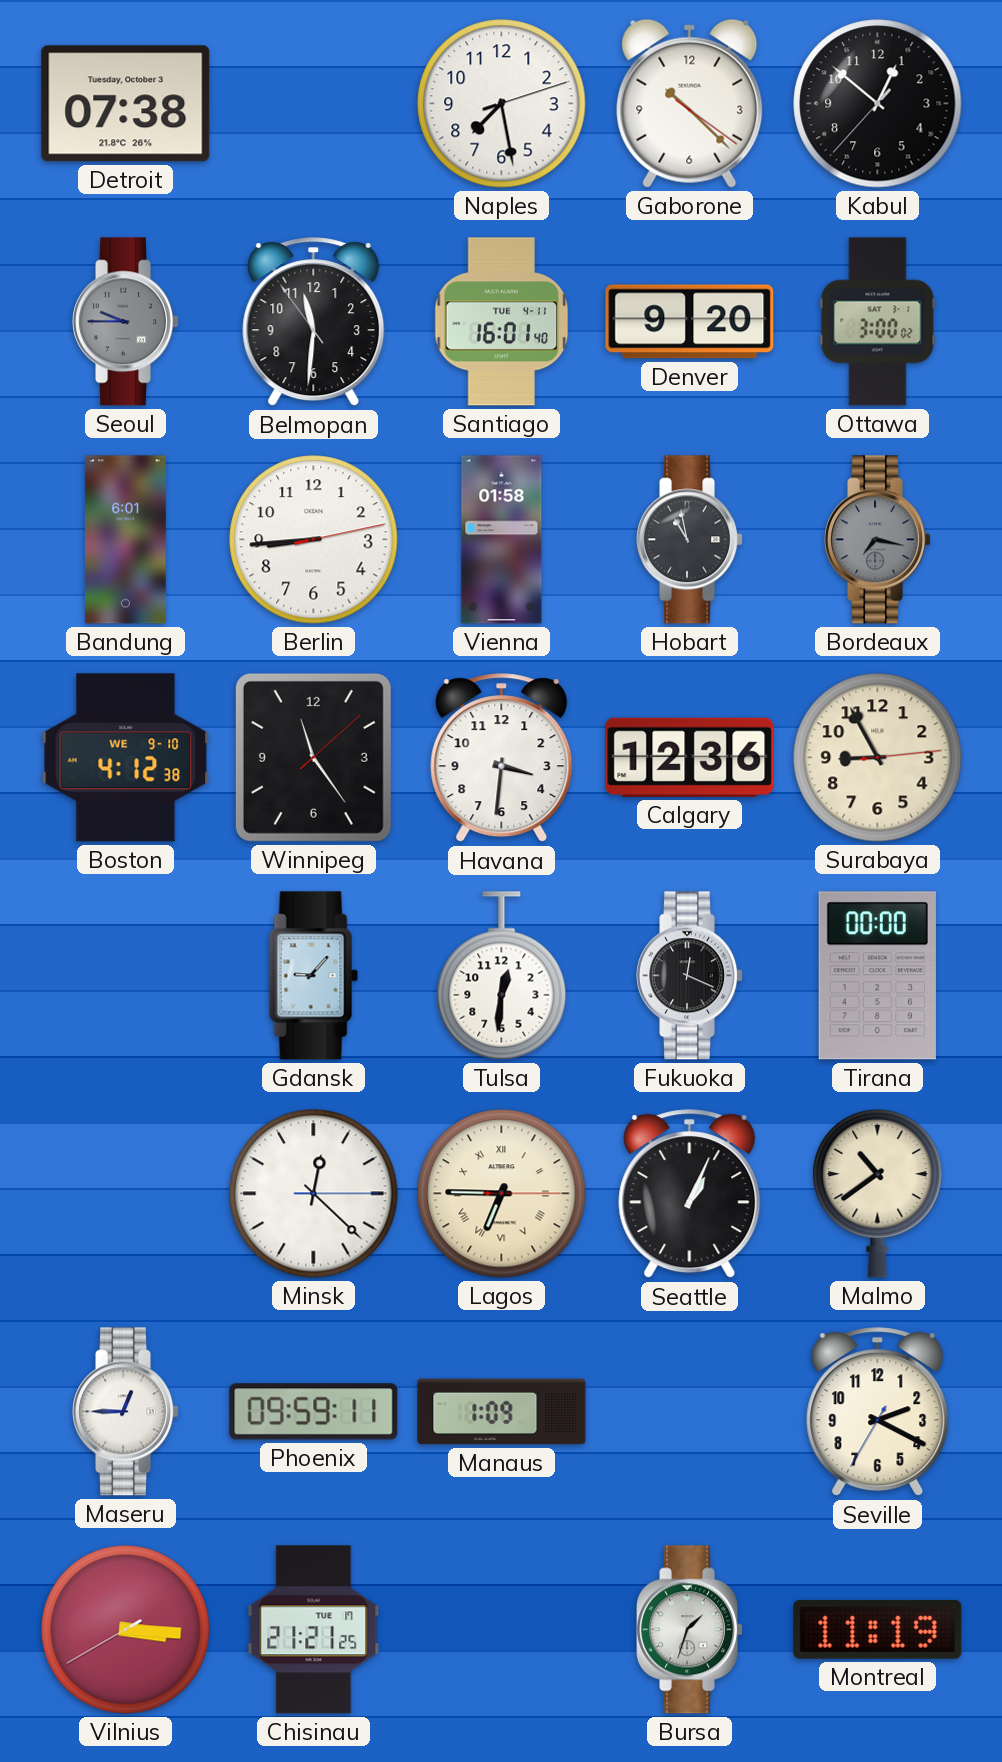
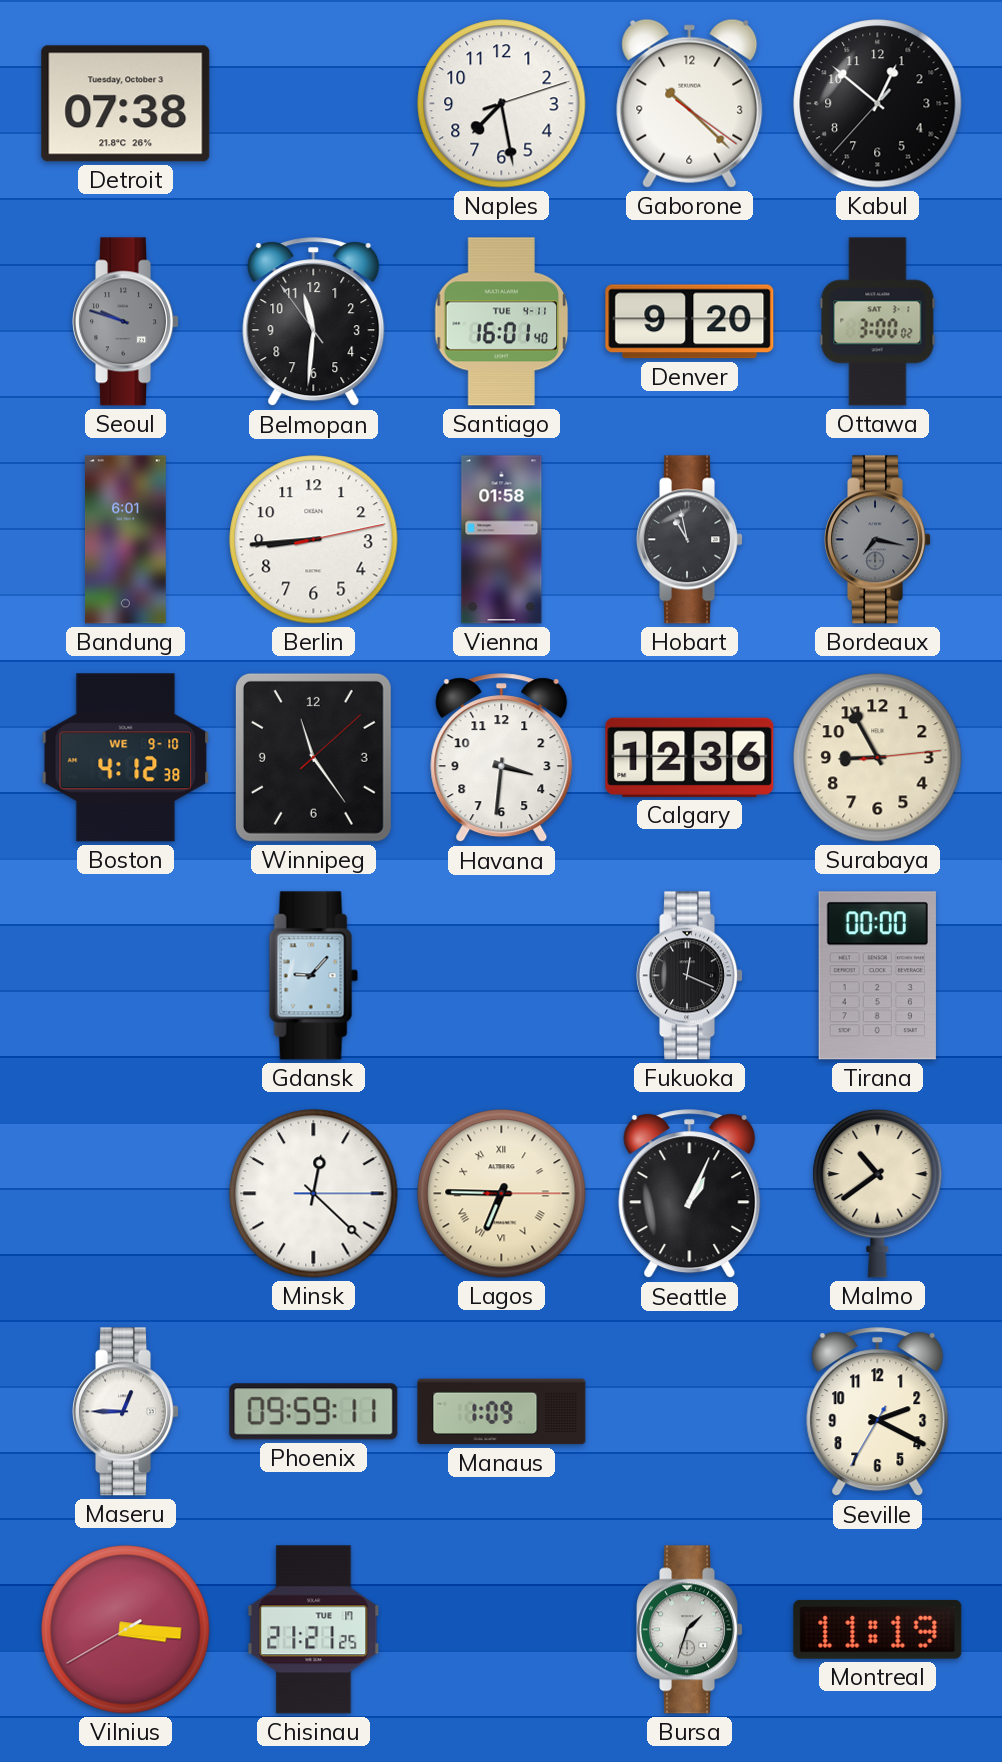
Seoul: 9:45 -> 9:48 (126, 322)
Tulsa: 12:31 -> none (502, 976)
